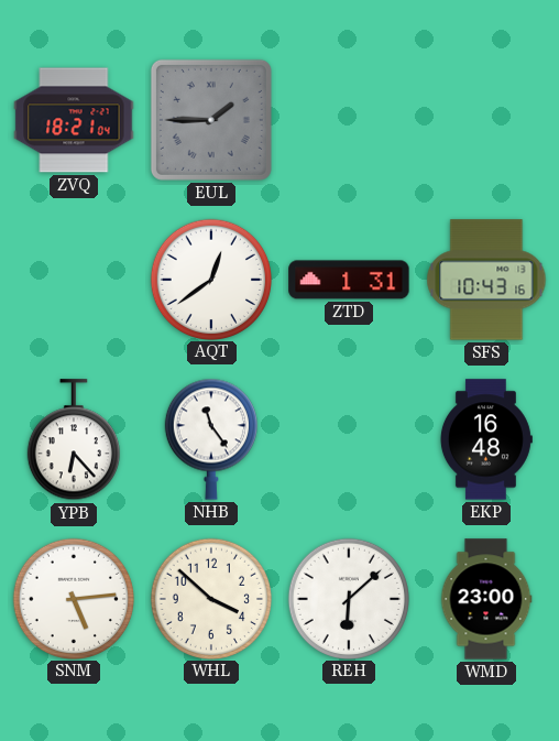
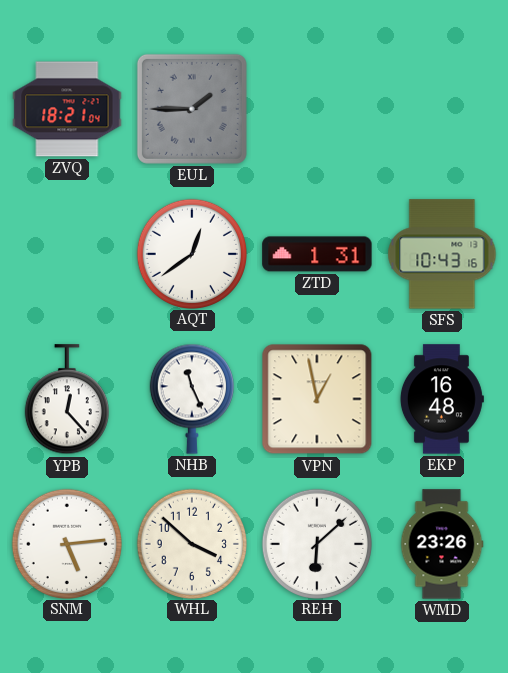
YPB: 6:23 -> 12:23 (67, 400)
NHB: 11:24 -> 11:26 (192, 399)
VPN: none -> 12:58 (317, 399)
WMD: 23:00 -> 23:26 (442, 544)
